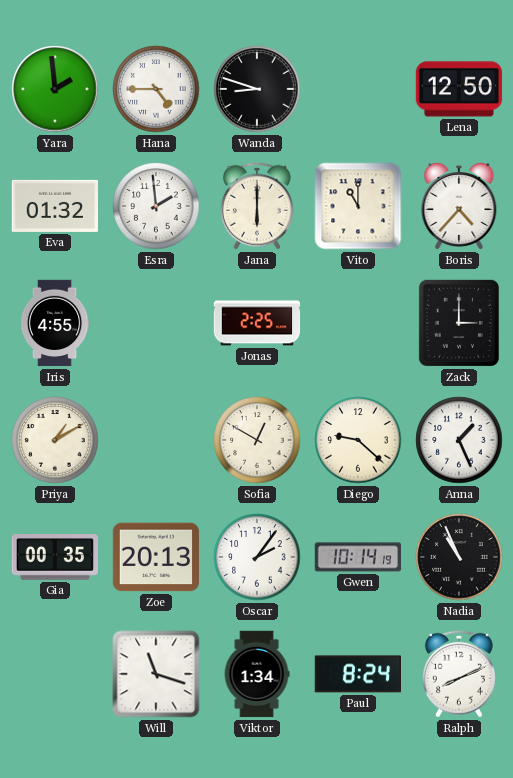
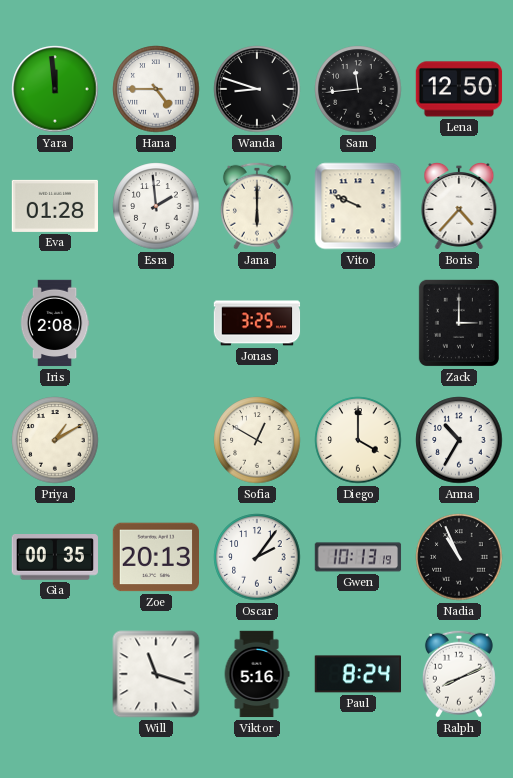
Yara: 1:59 -> 11:59 (55, 89)
Sam: none -> 11:44 (358, 89)
Eva: 01:32 -> 01:28 (54, 206)
Vito: 11:00 -> 9:49 (358, 206)
Iris: 4:55 -> 2:08 (55, 323)
Jonas: 2:25 -> 3:25 (257, 323)
Diego: 9:22 -> 4:00 (358, 440)
Anna: 1:26 -> 10:35 (459, 440)
Gwen: 10:14 -> 10:13 (358, 557)
Viktor: 1:34 -> 5:16 (257, 674)
